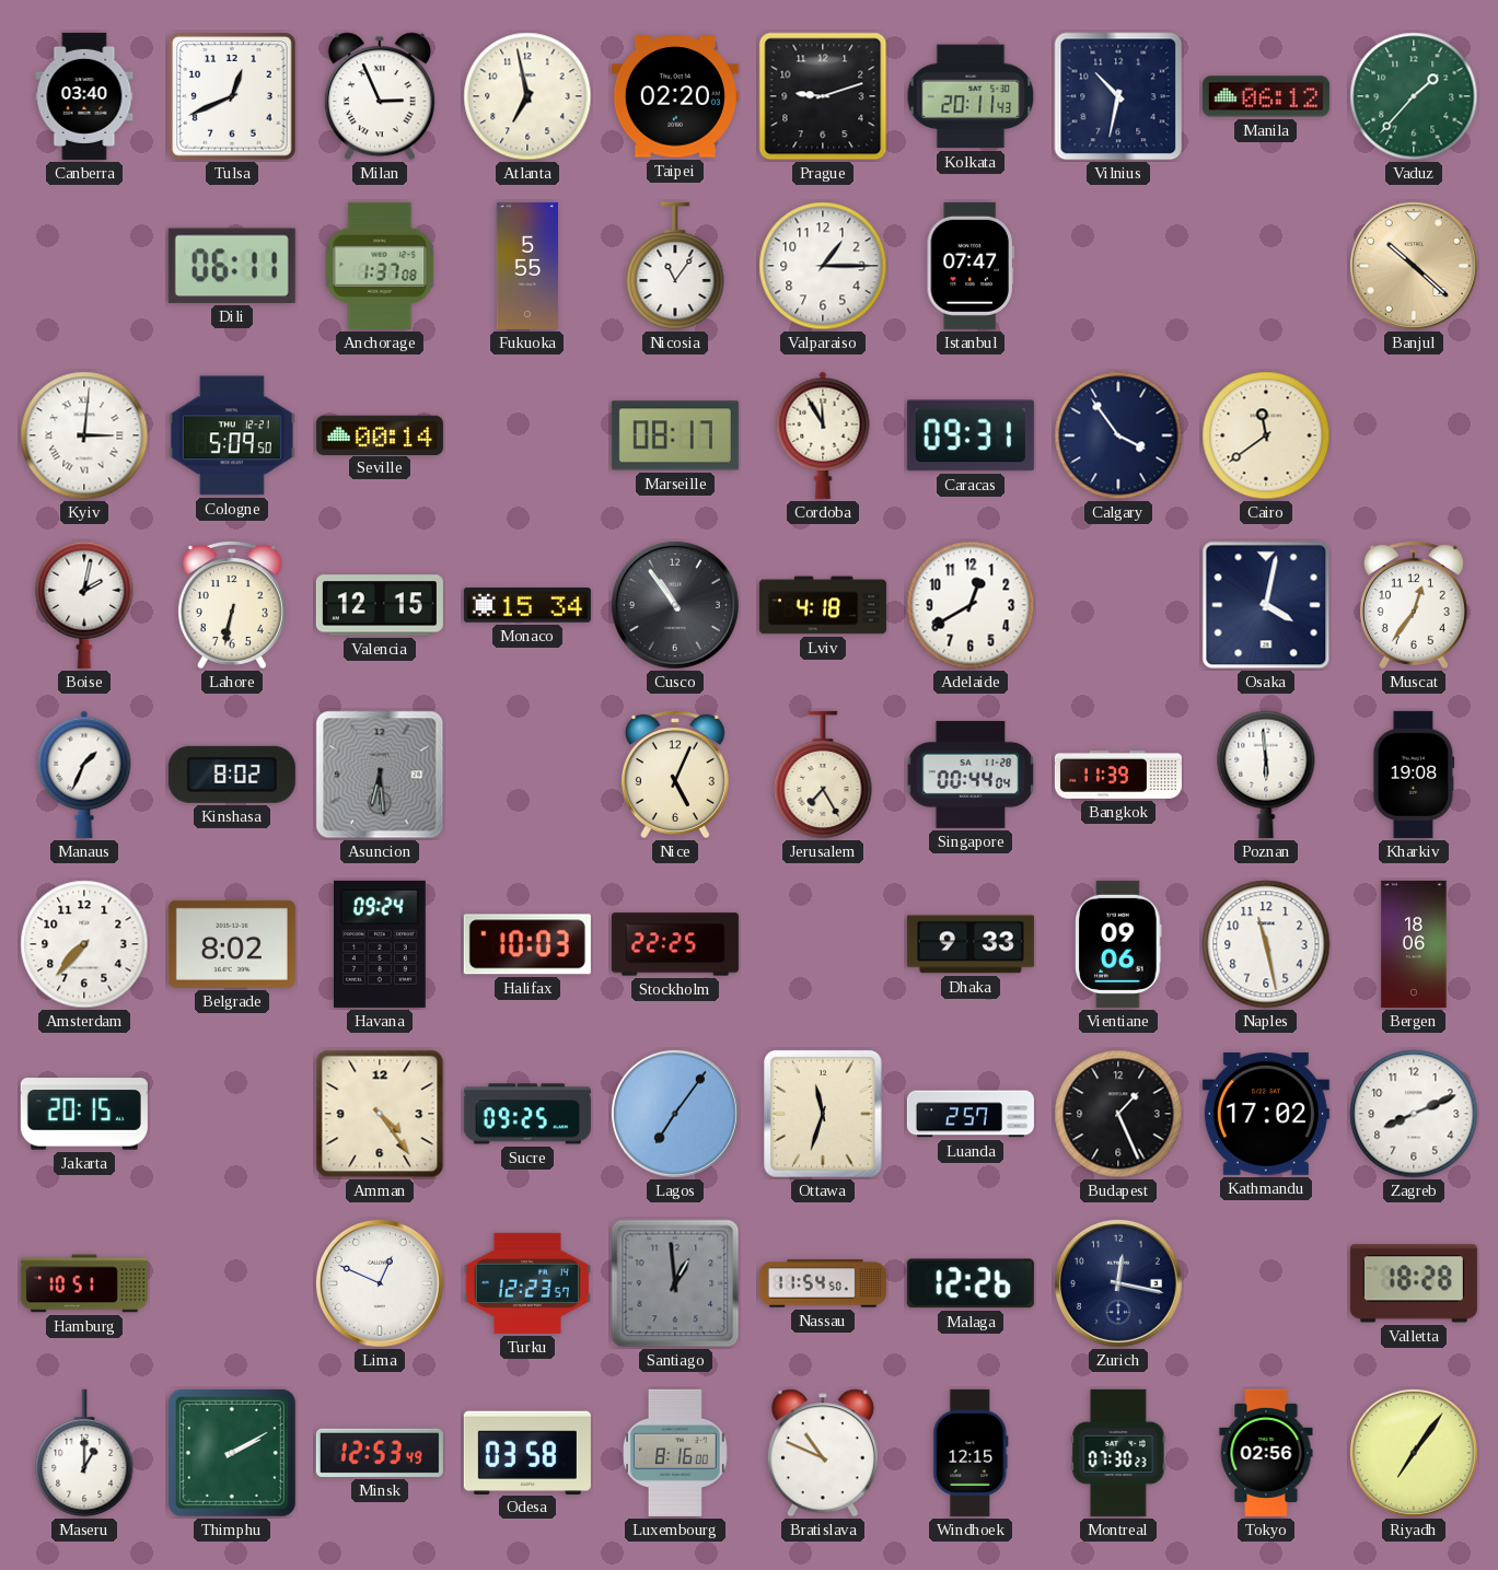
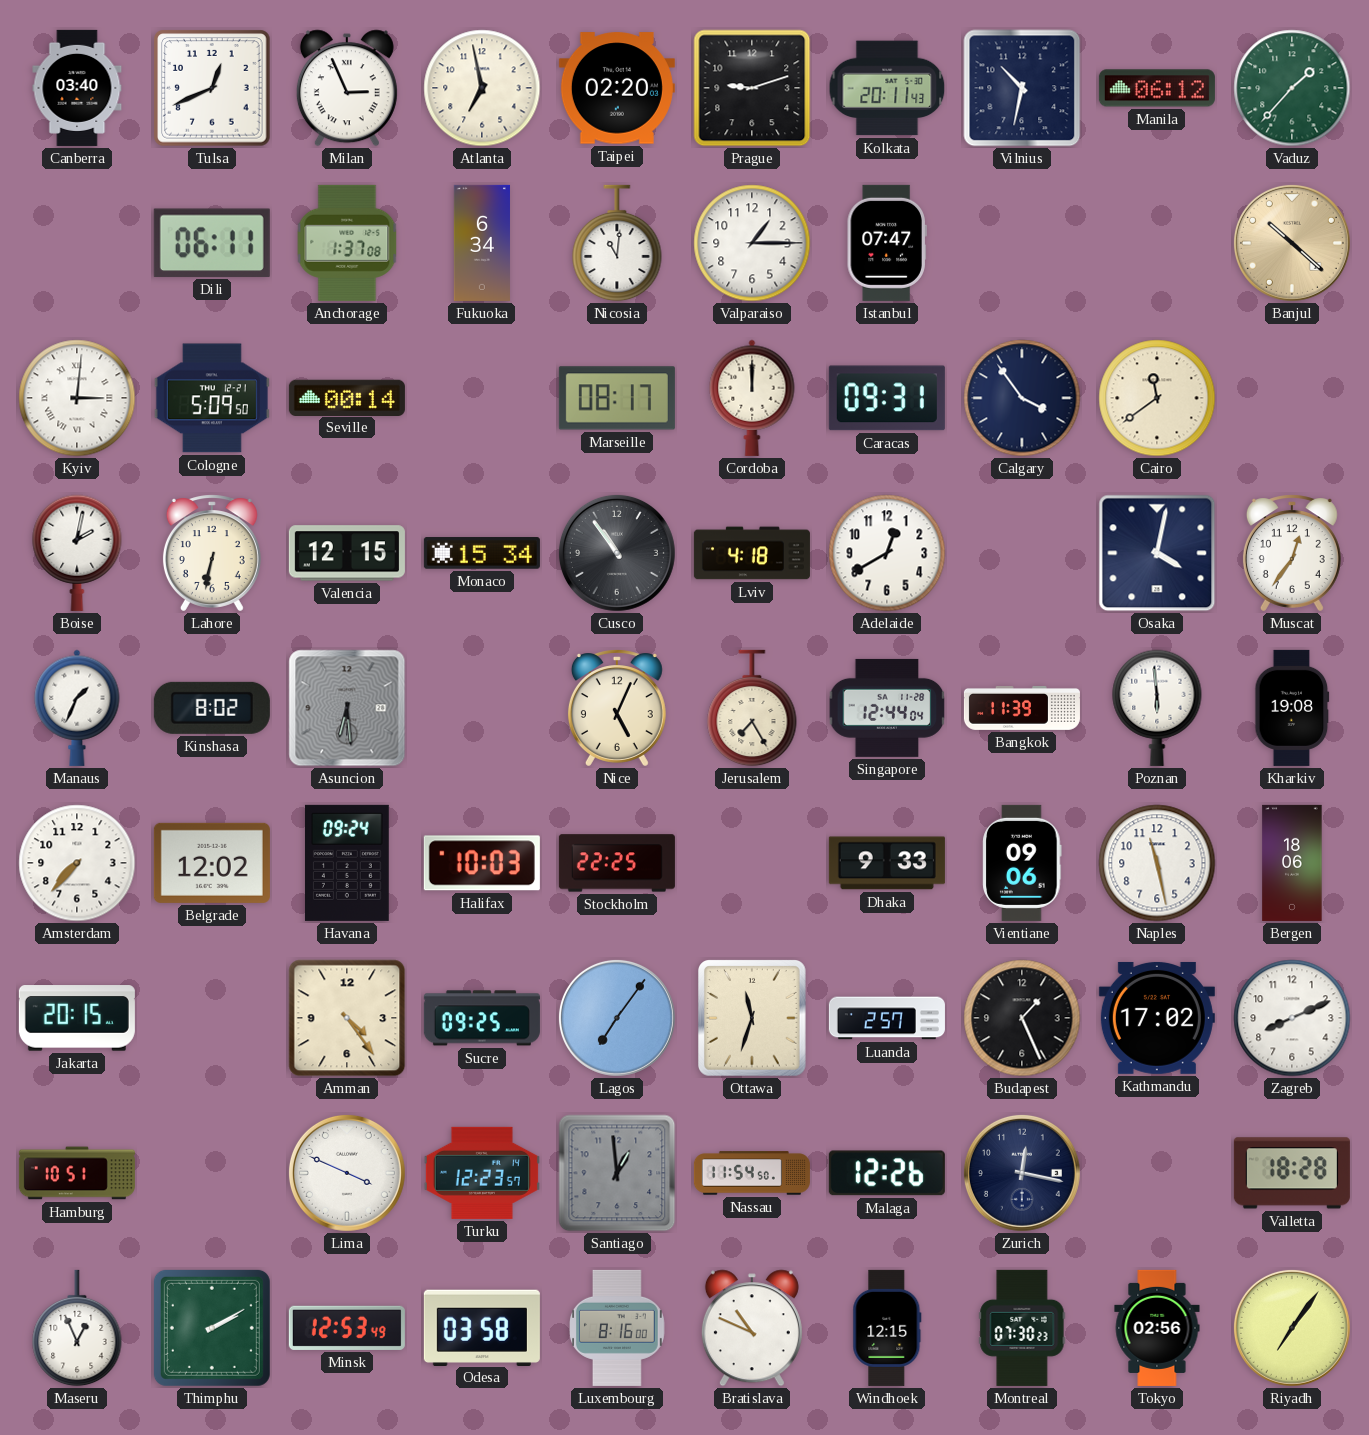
Fukuoka: 5:55 -> 6:34 (482, 243)
Nicosia: 11:06 -> 11:01 (617, 243)
Cordoba: 11:55 -> 12:00 (752, 398)
Singapore: 00:44 -> 12:44 (887, 708)
Belgrade: 8:02 -> 12:02 (212, 863)
Lima: 12:49 -> 3:49 (347, 1173)
Maseru: 1:00 -> 12:56 (77, 1328)
